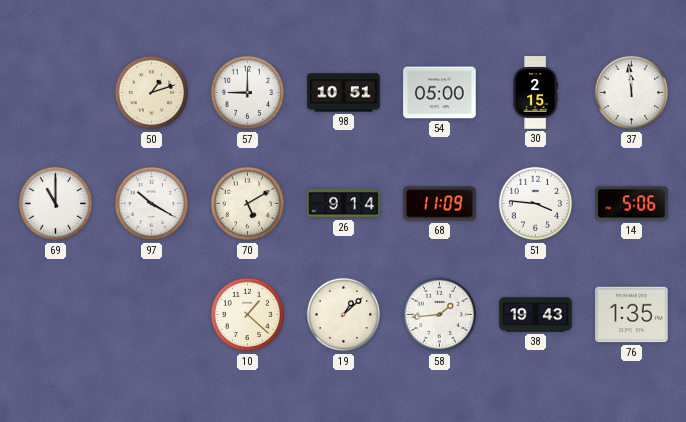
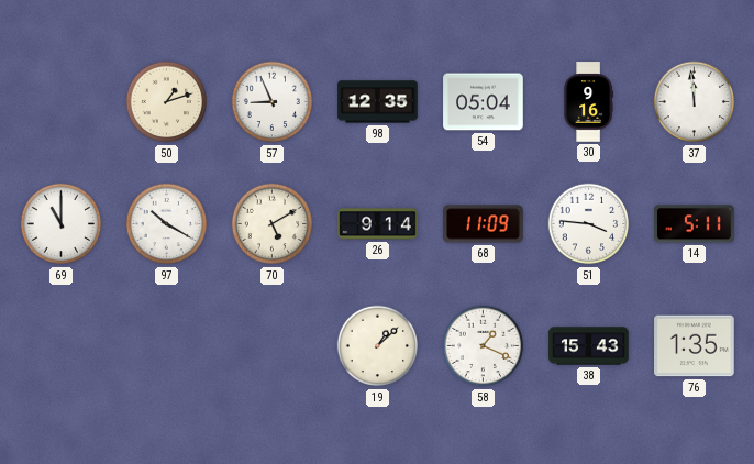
57: 9:00 -> 8:56 (273, 102)
98: 10:51 -> 12:35 (378, 102)
54: 05:00 -> 05:04 (484, 102)
30: 2:15 -> 9:16 (588, 102)
14: 5:06 -> 5:11 (695, 224)
10: 1:22 -> none (248, 315)
58: 1:44 -> 1:19 (484, 346)
38: 19:43 -> 15:43 (589, 346)
